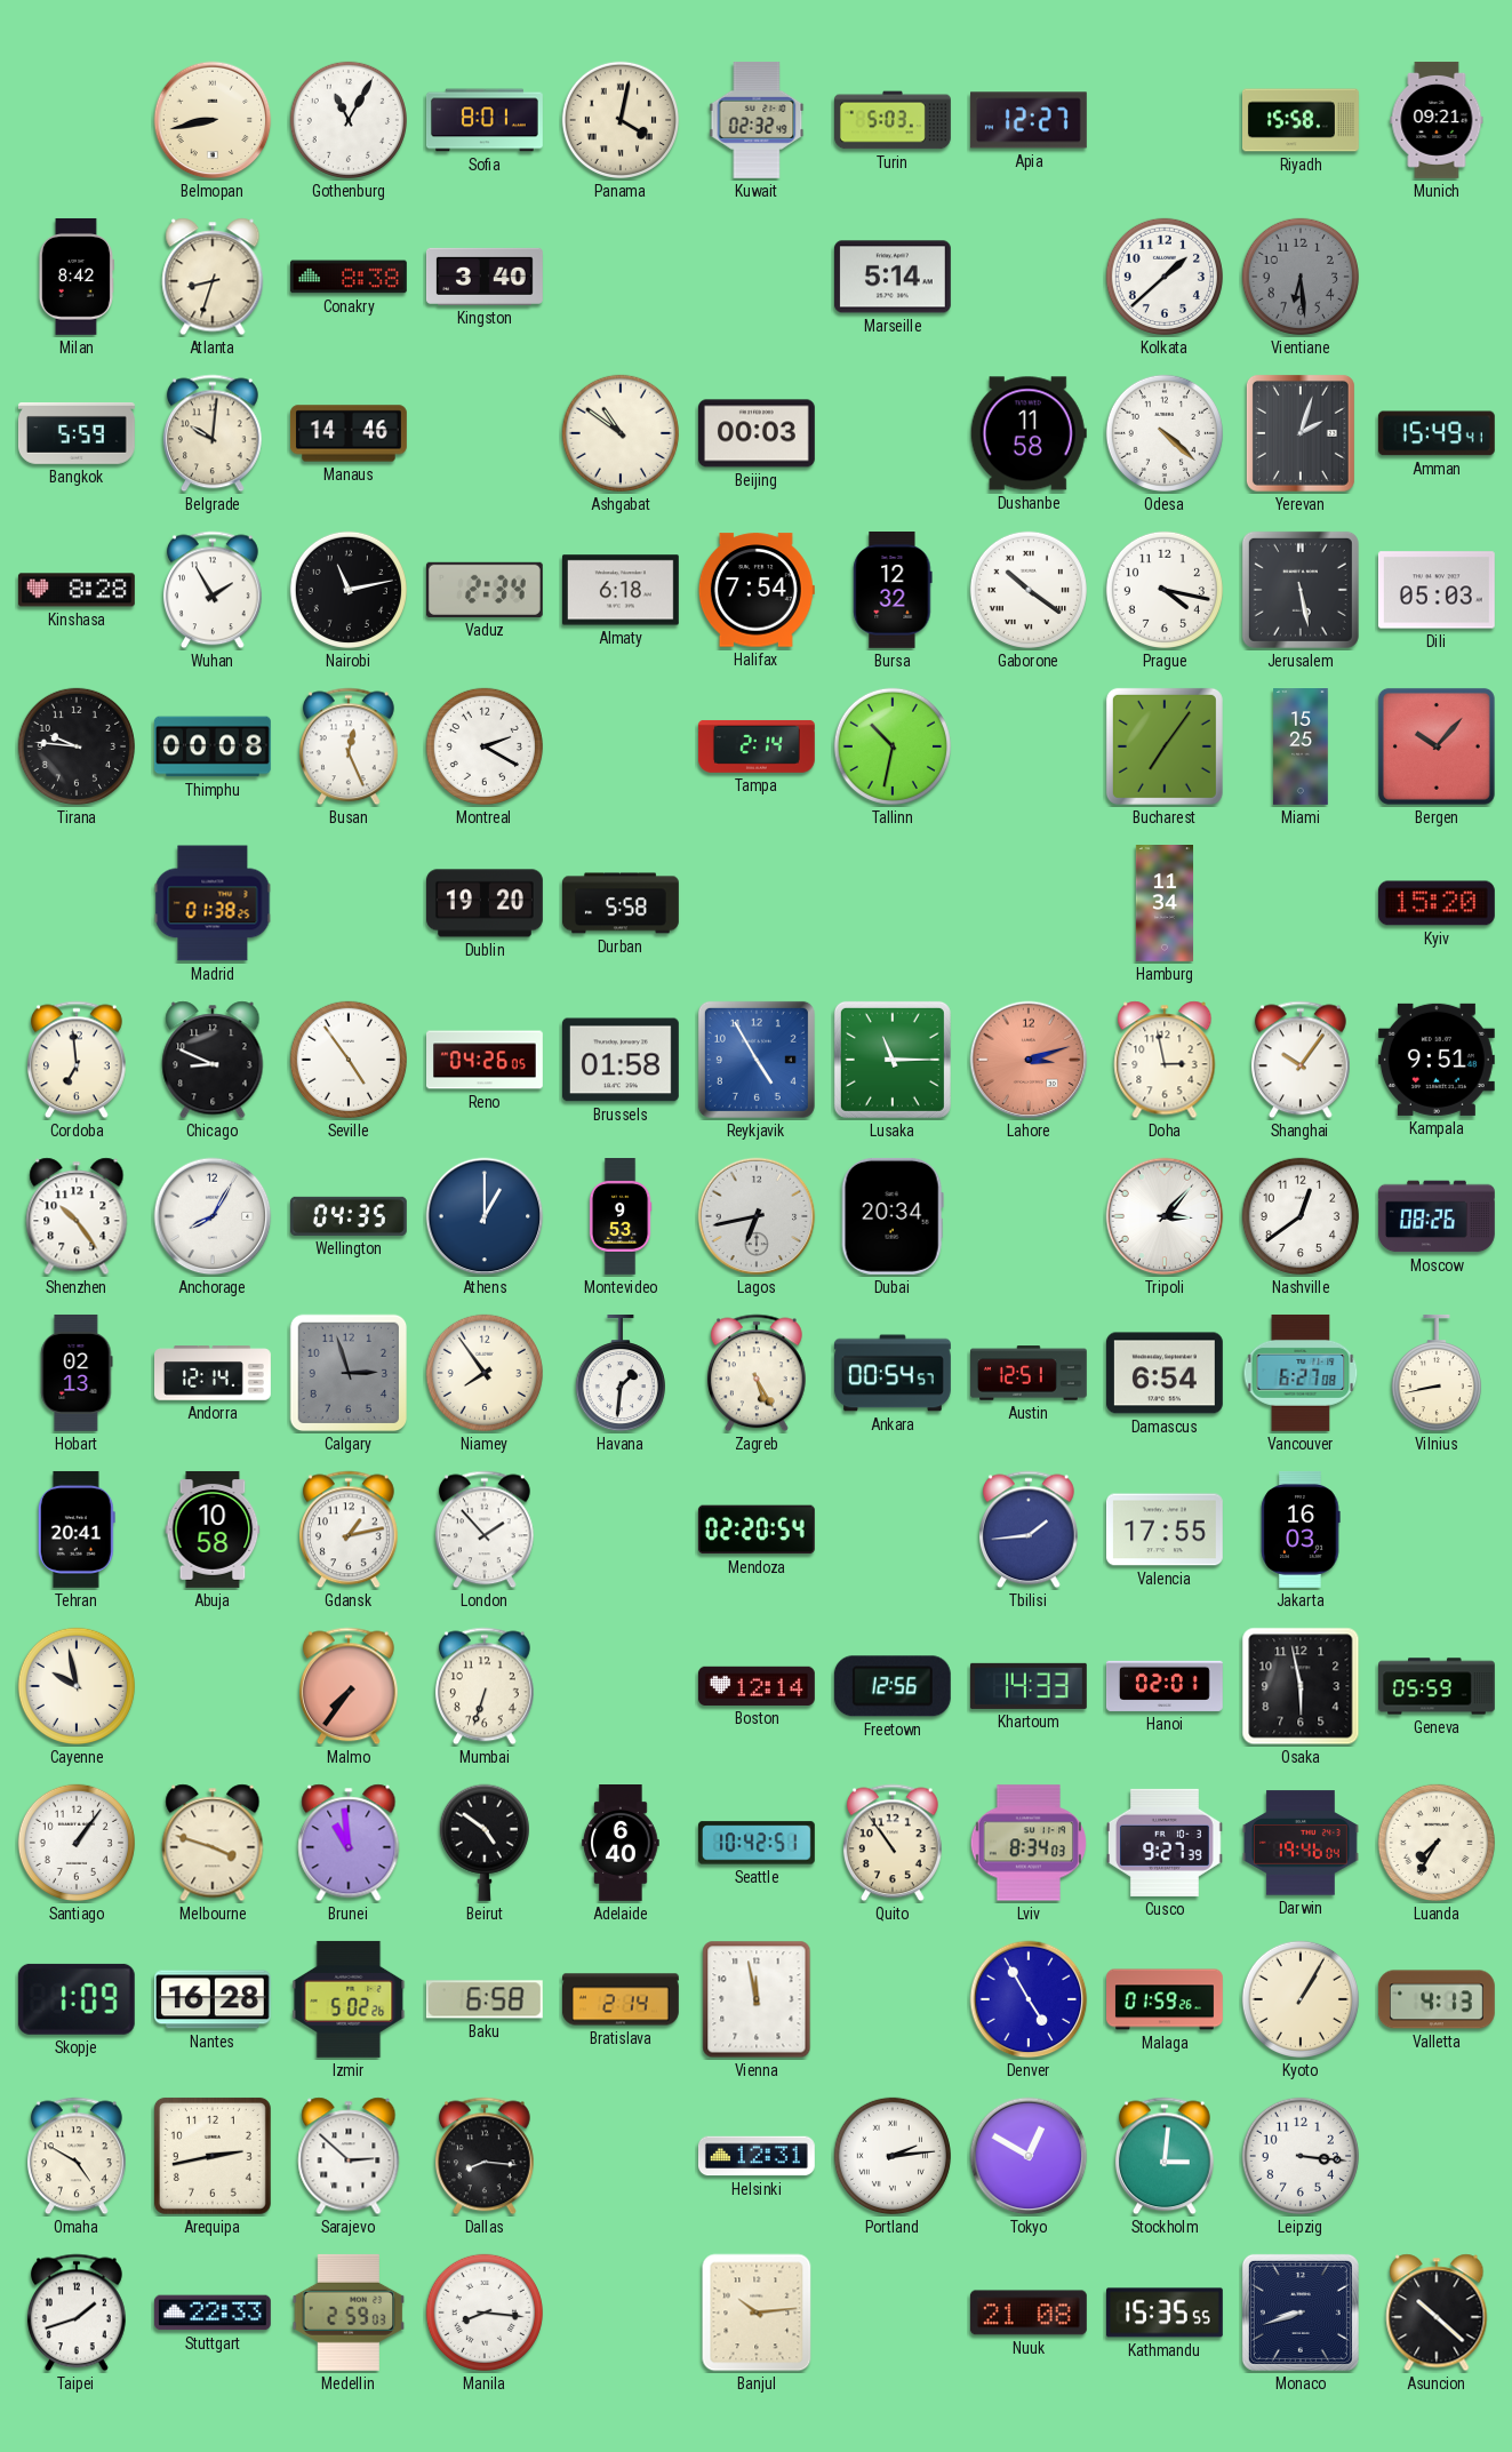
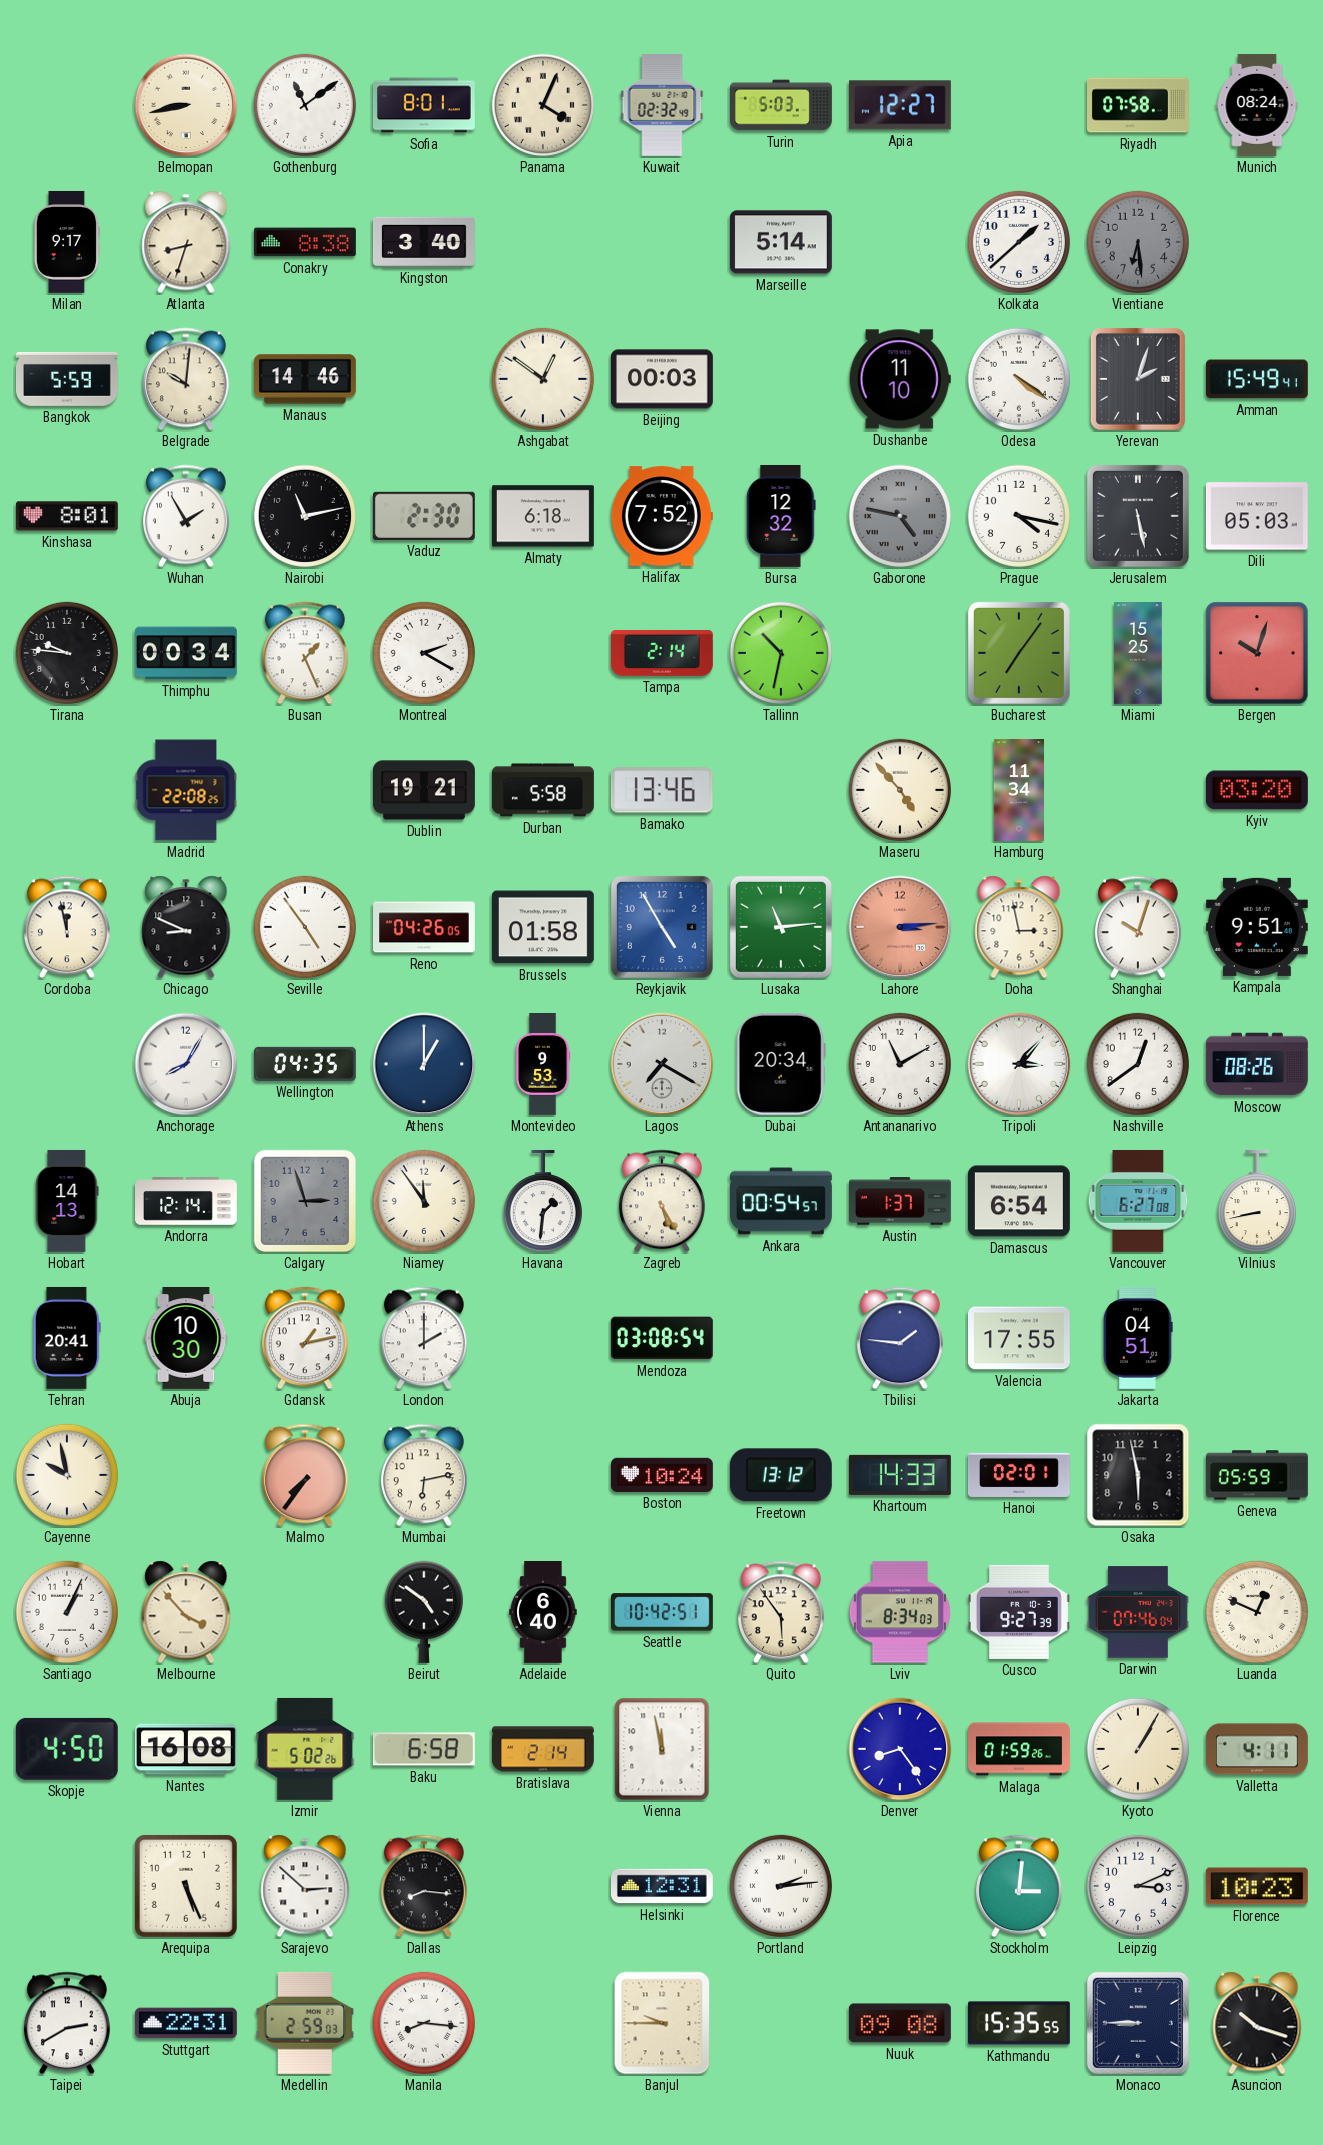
Gothenburg: 11:05 -> 11:09 (305, 105)
Panama: 4:02 -> 4:04 (543, 105)
Riyadh: 15:58 -> 07:58 (1139, 105)
Munich: 09:21 -> 08:24 (1257, 105)
Milan: 8:42 -> 9:17 (66, 242)
Ashgabat: 10:51 -> 12:51 (543, 379)
Dushanbe: 11:58 -> 11:10 (900, 379)
Odesa: 4:22 -> 4:21 (1019, 379)
Kinshasa: 8:28 -> 8:01 (67, 516)
Vaduz: 2:34 -> 2:30 (424, 516)
Halifax: 7:54 -> 7:52 (662, 516)
Gaborone: 10:21 -> 4:47 (900, 516)
Gaborone dial: white -> grey (900, 516)
Thimphu: 00:08 -> 00:34 (186, 653)
Busan: 12:26 -> 1:26 (305, 653)
Bergen: 10:07 -> 10:03 (1257, 653)
Madrid: 01:38 -> 22:08 (186, 790)
Dublin: 19:20 -> 19:21 (425, 790)
Bamako: none -> 13:46 (662, 790)
Maseru: none -> 4:53 (900, 790)
Kyiv: 15:20 -> 03:20 (1257, 790)
Cordoba: 6:59 -> 11:58 (67, 927)
Lusaka: 11:15 -> 11:14 (781, 927)
Lahore: 3:12 -> 3:14 (900, 927)
Shanghai: 10:06 -> 10:03 (1138, 927)
Shenzhen: 10:24 -> none (77, 1216)
Lagos: 6:43 -> 7:20 (662, 1064)
Antananarivo: none -> 11:10 (900, 1064)
Hobart: 02:13 -> 14:13 (67, 1201)
Niamey: 7:54 -> 11:54 (424, 1201)
Austin: 12:51 -> 1:37 (900, 1201)
Abuja: 10:58 -> 10:30 (186, 1338)
London: 1:53 -> 2:00 (424, 1338)
Mendoza: 02:20 -> 03:08 (662, 1338)
Tbilisi: 1:44 -> 1:46 (900, 1338)
Jakarta: 16:03 -> 04:51 (1138, 1338)
Mumbai: 6:33 -> 6:13 (424, 1475)
Boston: 12:14 -> 10:24 (662, 1475)
Freetown: 12:56 -> 13:12 (781, 1475)
Santiago: 1:06 -> 1:04 (67, 1612)
Melbourne: 3:48 -> 3:53 (186, 1612)
Brunei: 10:59 -> none (349, 1843)
Quito: 10:54 -> 5:54 (781, 1612)
Darwin: 19:46 -> 07:46 (1138, 1612)
Luanda: 7:35 -> 12:49 (1257, 1612)
Skopje: 1:09 -> 4:50 (67, 1749)
Nantes: 16:28 -> 16:08 (186, 1749)
Denver: 4:55 -> 8:24 (900, 1749)
Valletta: 4:13 -> 4:11 (1257, 1749)
Omaha: 4:50 -> none (77, 2156)
Arequipa: 2:43 -> 5:26 (186, 1886)
Tokyo: 12:50 -> none (1029, 2156)
Leipzig: 3:16 -> 3:11 (1138, 1886)
Florence: none -> 10:23 (1257, 1886)
Taipei: 1:42 -> 2:40 (67, 2023)
Stuttgart: 22:33 -> 22:31 (186, 2023)
Banjul: 10:14 -> 9:45 (662, 2023)
Nuuk: 21:08 -> 09:08 (900, 2023)
Monaco: 8:42 -> 8:45 (1138, 2023)
Asuncion: 10:22 -> 10:18 (1257, 2023)
